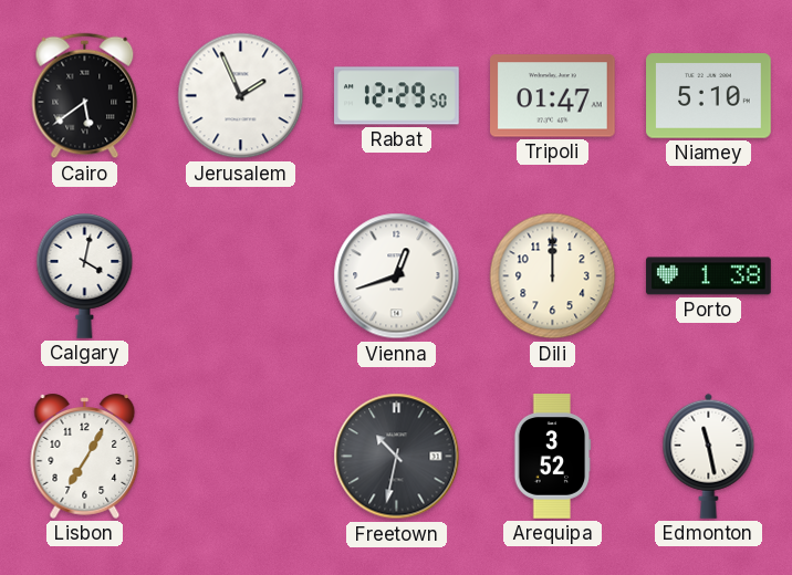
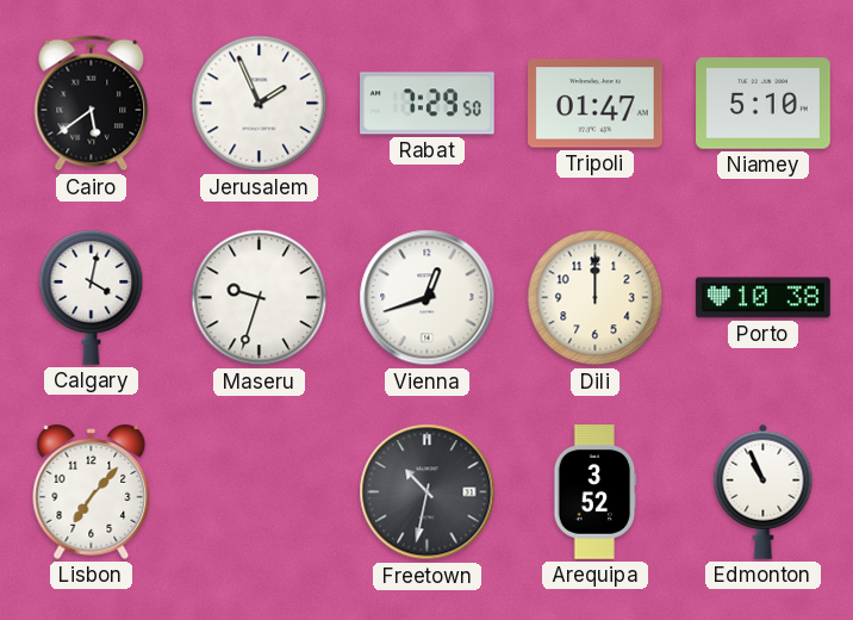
Rabat: 12:29 -> 7:29 (428, 104)
Maseru: none -> 9:33 (260, 298)
Porto: 1:38 -> 10:38 (764, 298)
Lisbon: 7:05 -> 7:07 (92, 491)
Edmonton: 11:28 -> 10:56 (764, 491)
